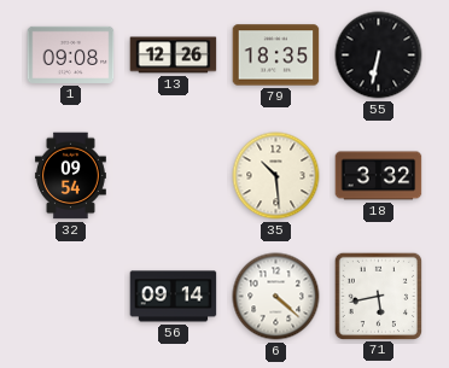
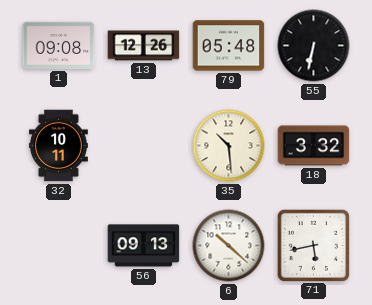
79: 18:35 -> 05:48 (229, 46)
32: 09:54 -> 10:11 (58, 146)
56: 09:14 -> 09:13 (144, 246)
6: 4:22 -> 10:22 (229, 246)
